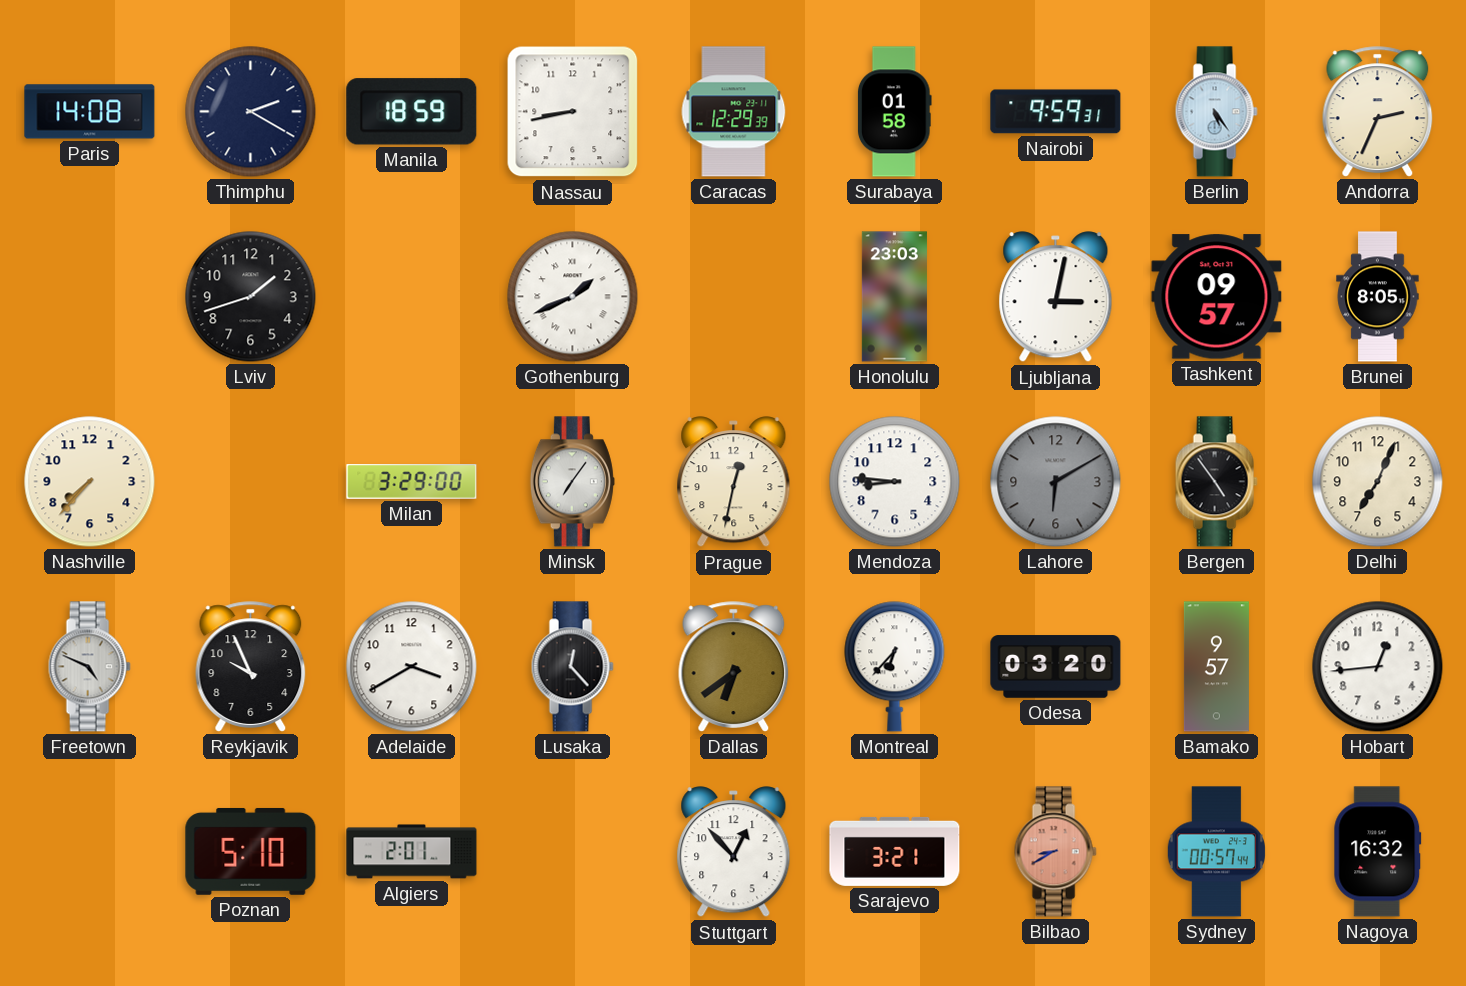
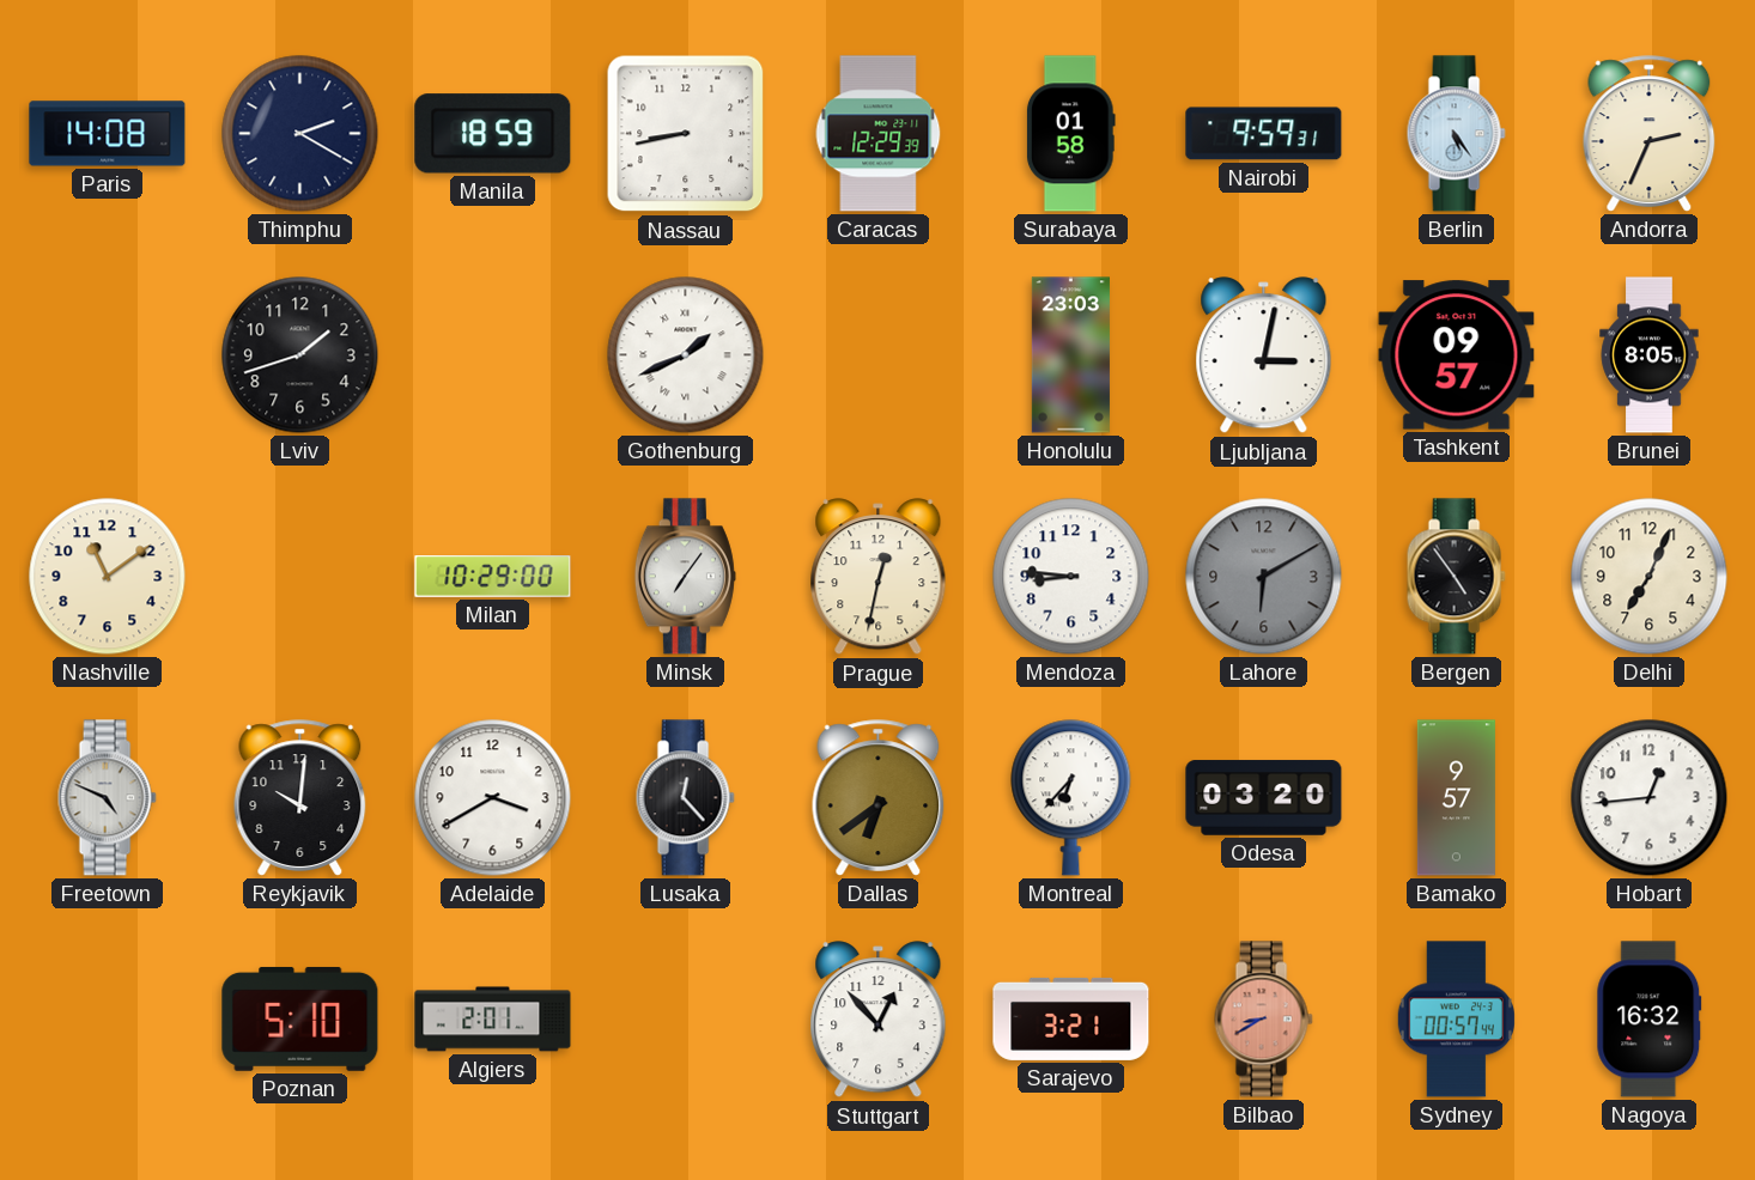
Nashville: 7:37 -> 11:09 (108, 577)
Milan: 3:29 -> 10:29 (493, 577)
Reykjavik: 9:56 -> 10:01 (300, 798)
